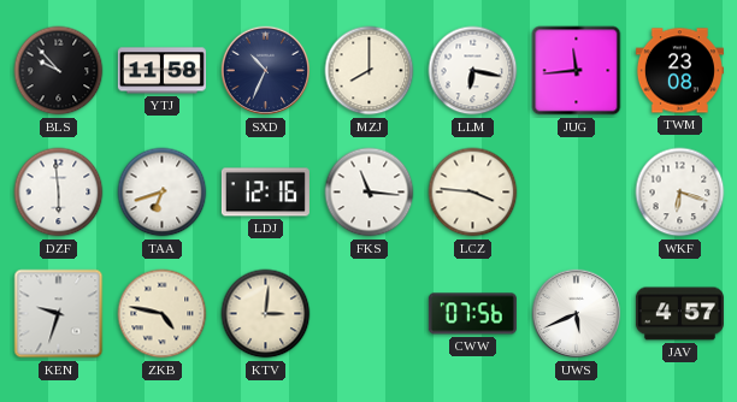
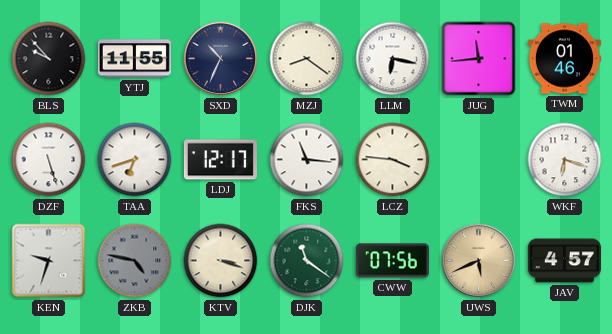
YTJ: 11:58 -> 11:55 (134, 59)
MZJ: 8:00 -> 8:21 (307, 59)
TWM: 23:08 -> 01:46 (564, 59)
DZF: 5:59 -> 5:27 (49, 160)
LDJ: 12:16 -> 12:17 (220, 160)
ZKB dial: cream -> grey (135, 261)
KTV: 3:01 -> 3:18 (221, 261)
DJK: none -> 11:21 (307, 261)
UWS dial: white -> champagne (479, 261)
